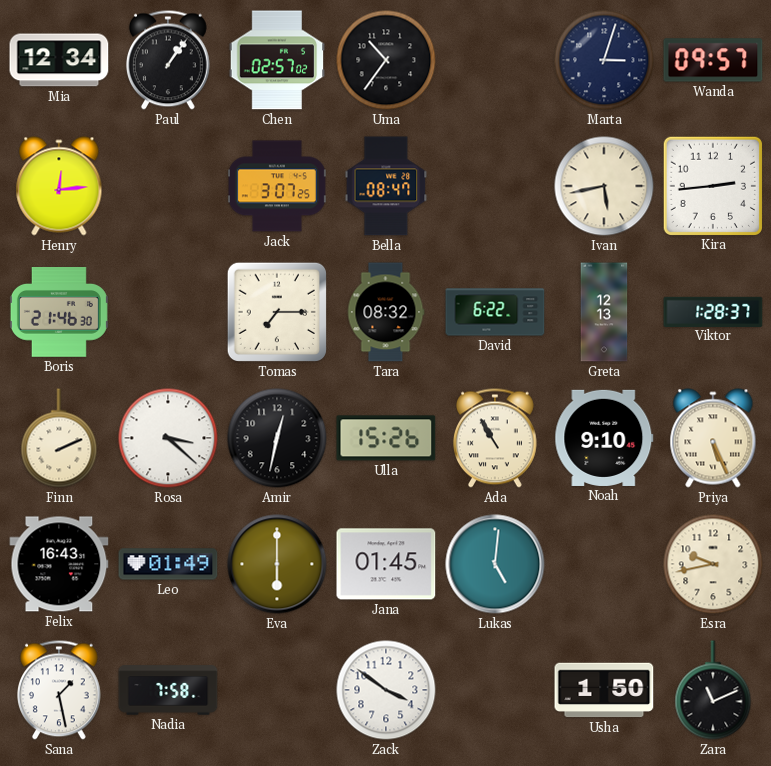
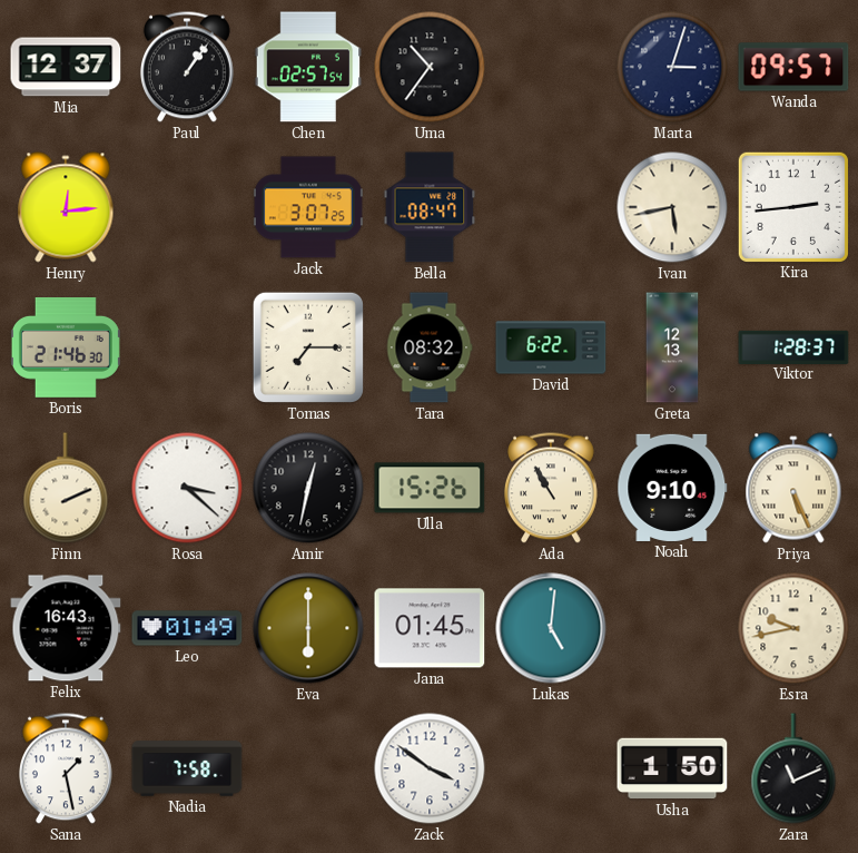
Mia: 12:34 -> 12:37 (66, 67)
Chen: 02:57:02 -> 02:57:54 (308, 67)
